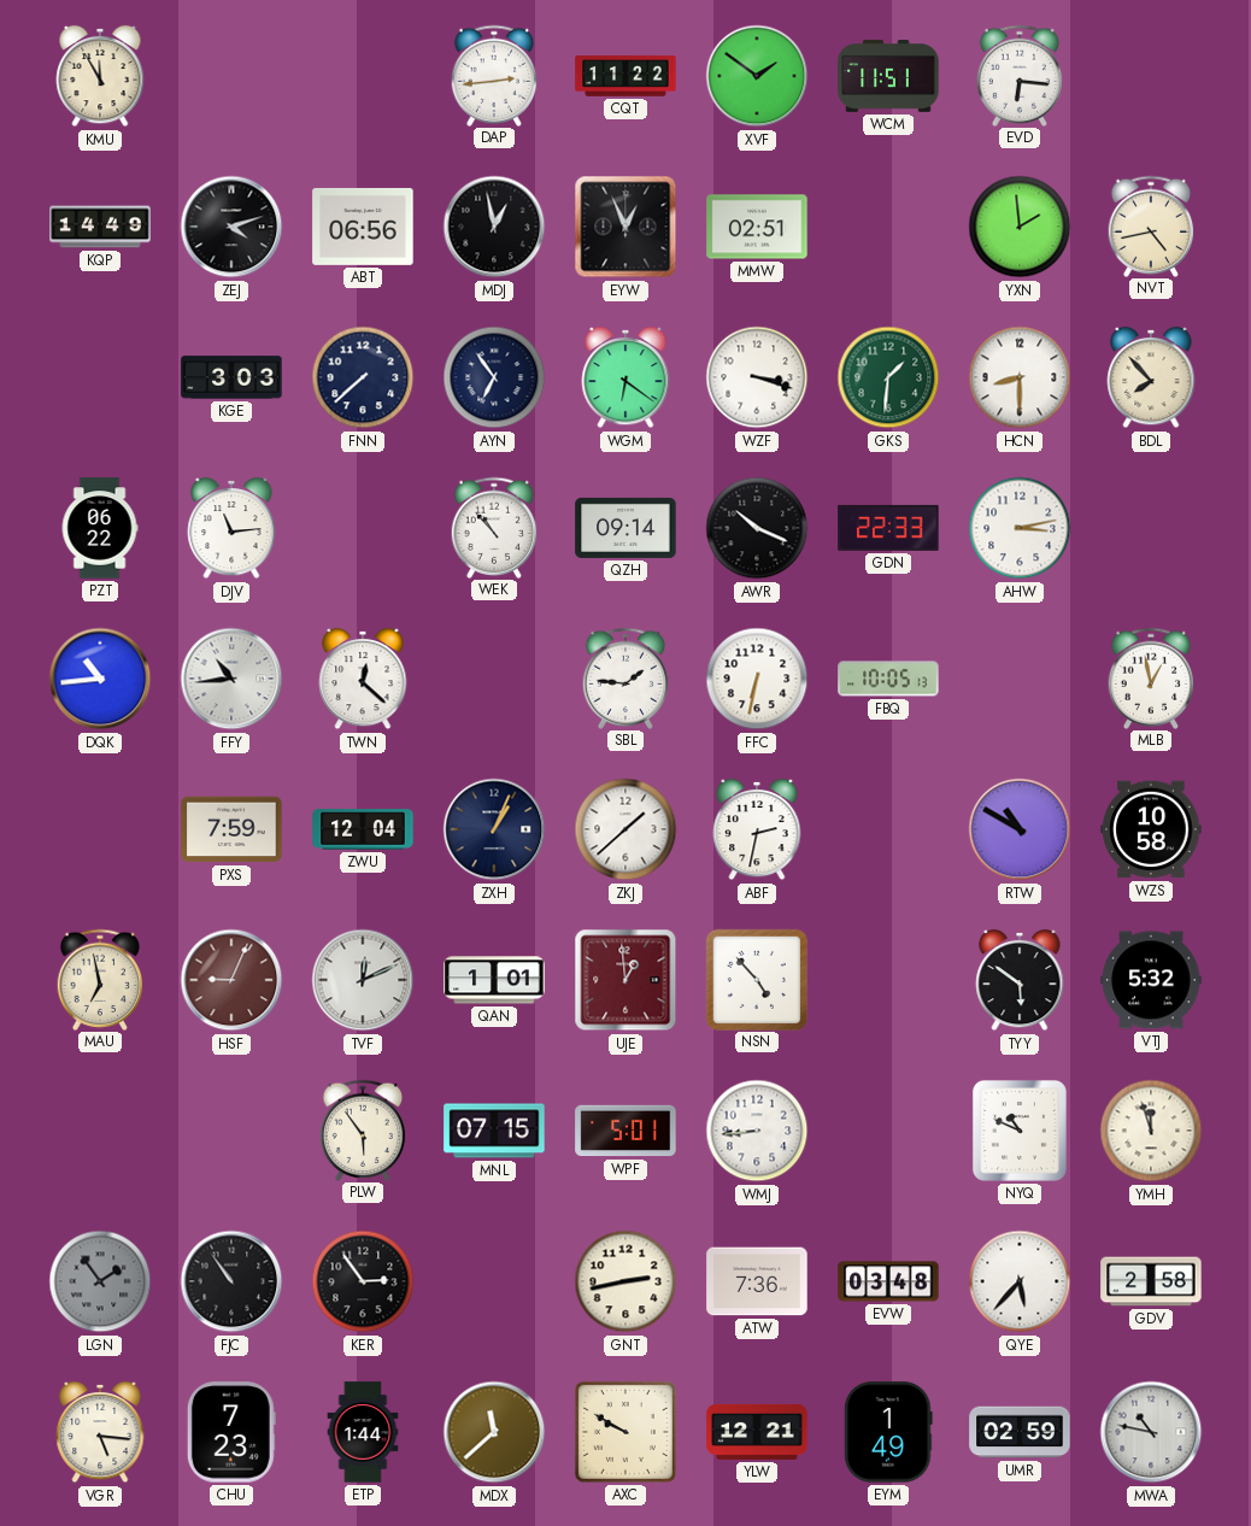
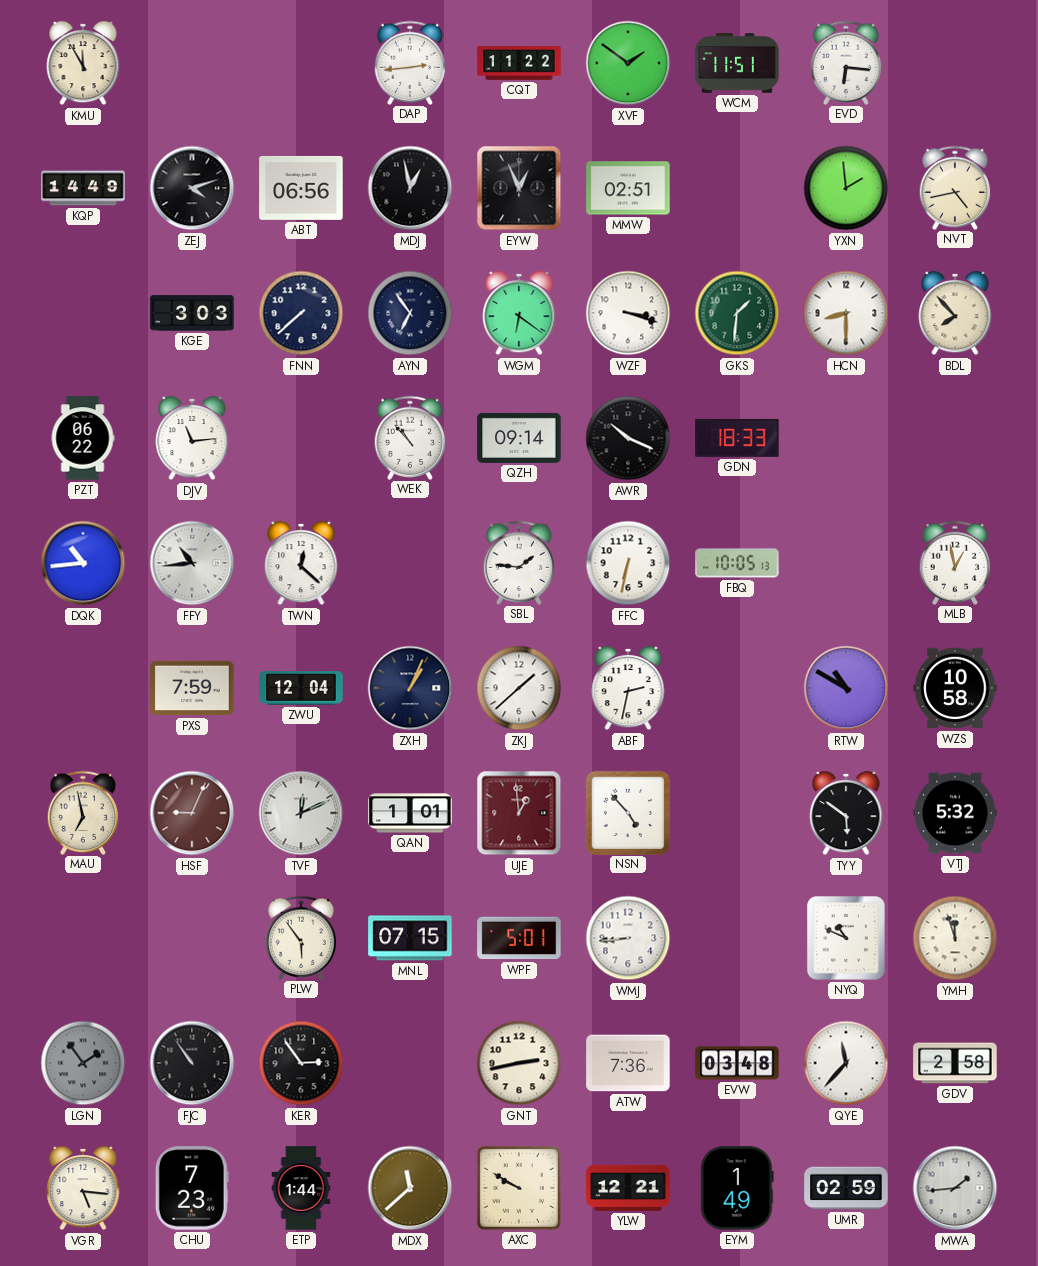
GDN: 22:33 -> 18:33 (737, 438)
AHW: 3:13 -> none (1020, 528)
QYE: 5:37 -> 11:37 (846, 1063)
MWA: 10:47 -> 1:44 (955, 1188)
